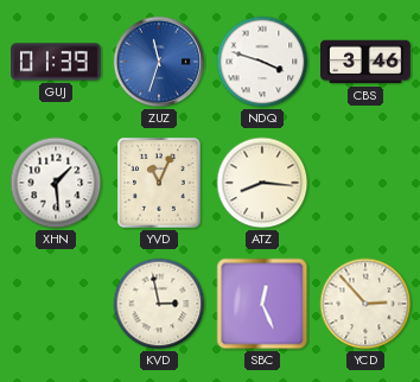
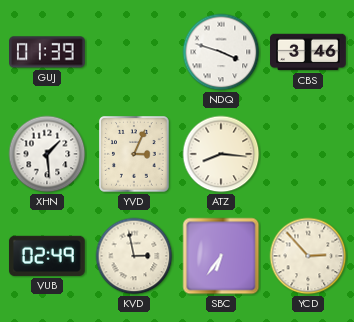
ZUZ: 11:33 -> none (159, 62)
YVD: 11:04 -> 3:04 (135, 154)
VUB: none -> 02:49 (47, 256)
SBC: 12:26 -> 6:36 (221, 256)
